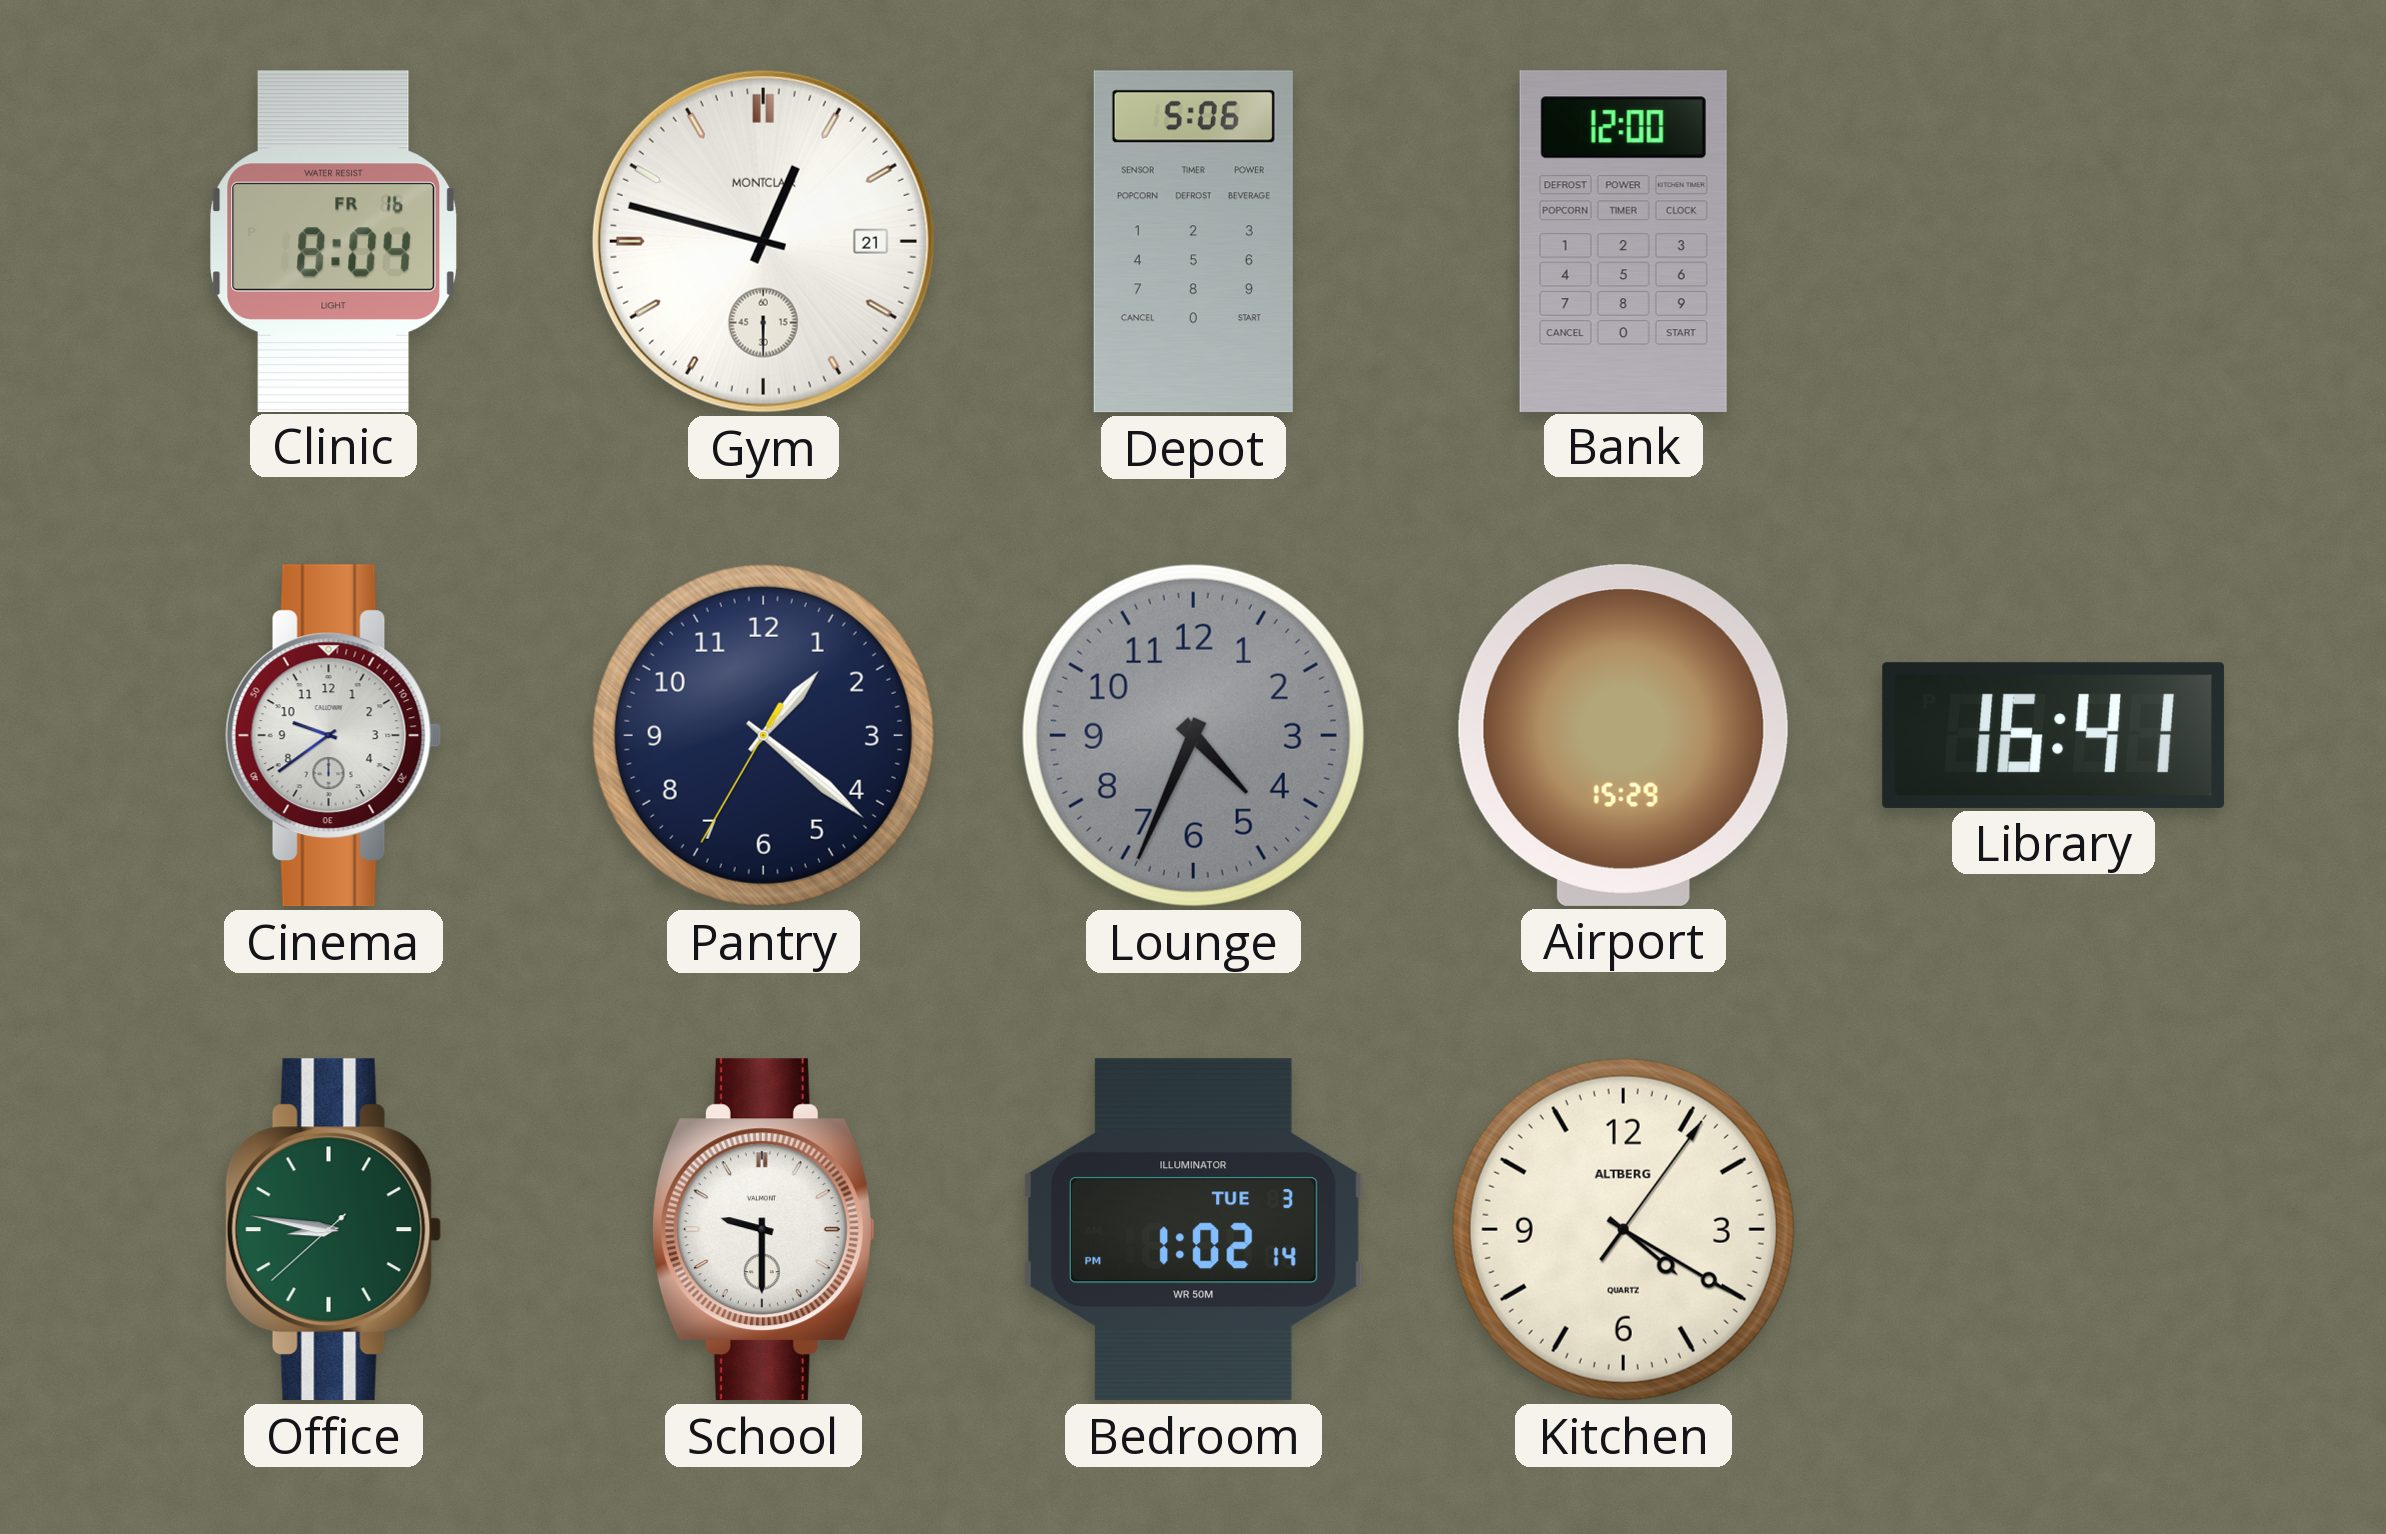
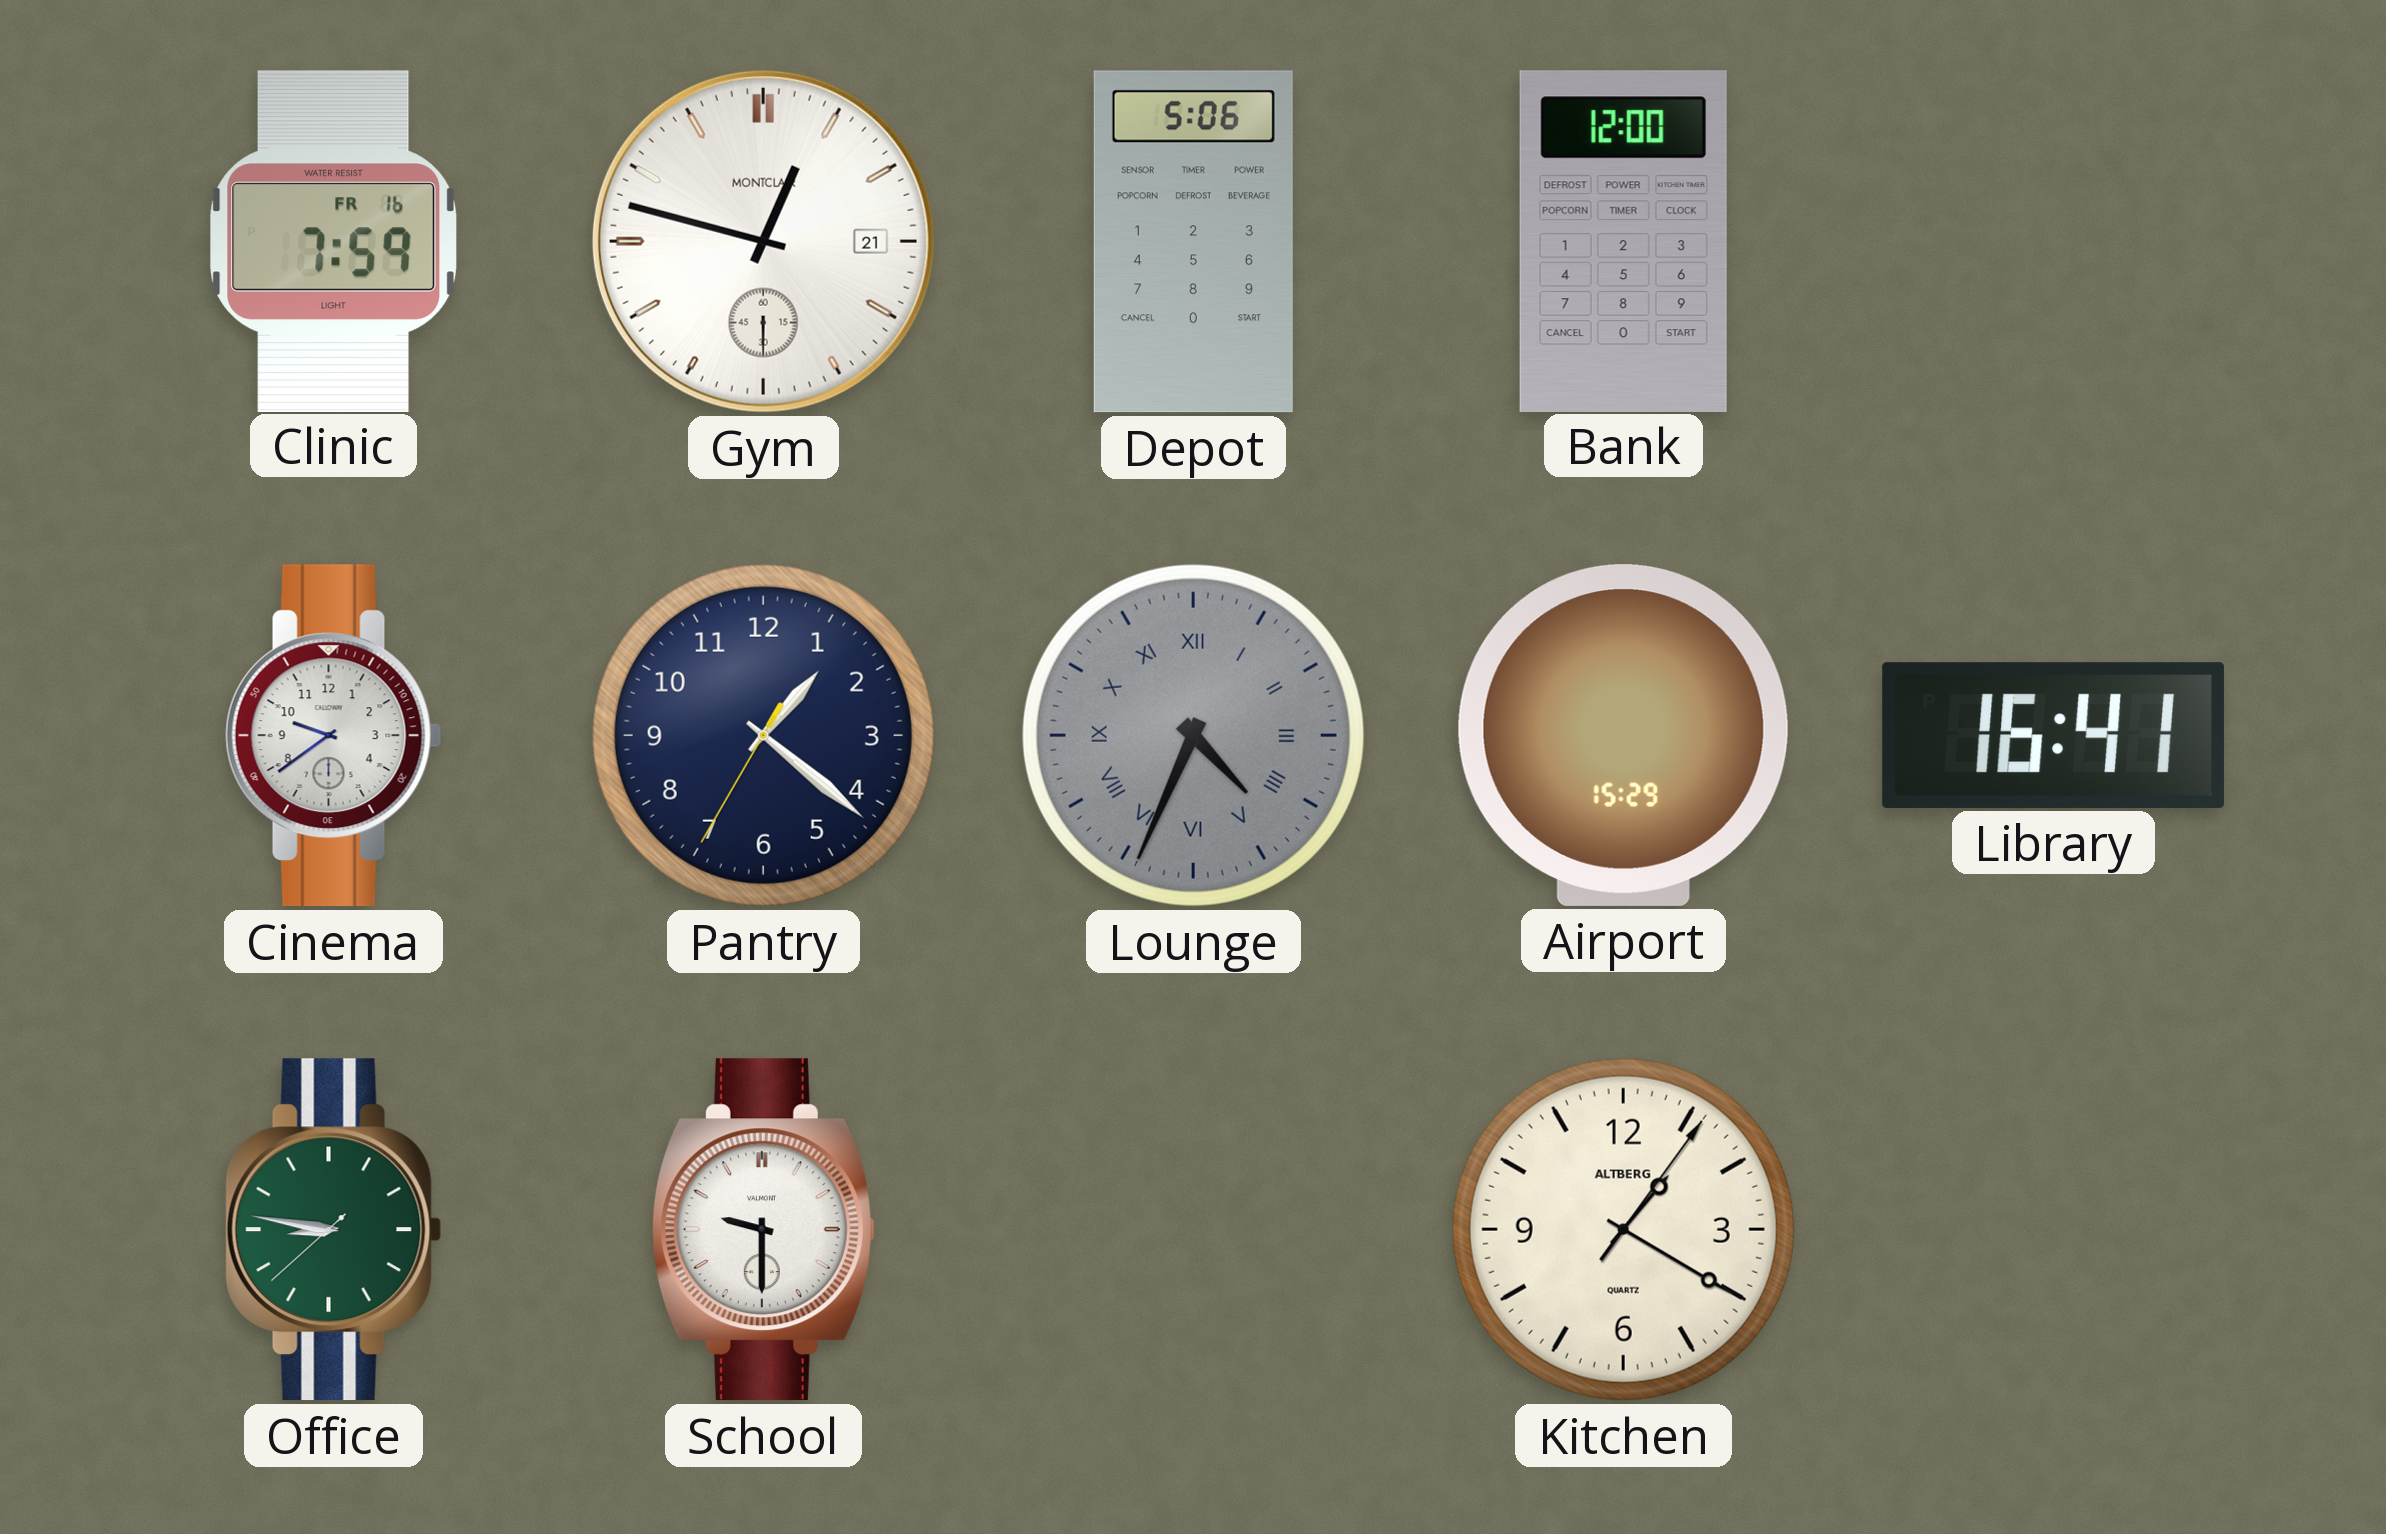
Clinic: 8:04 -> 7:59 (334, 241)
Lounge numerals: Arabic -> Roman (1193, 735)
Bedroom: 1:02 -> none (1193, 1230)
Kitchen: 4:20 -> 1:20 (1623, 1229)
